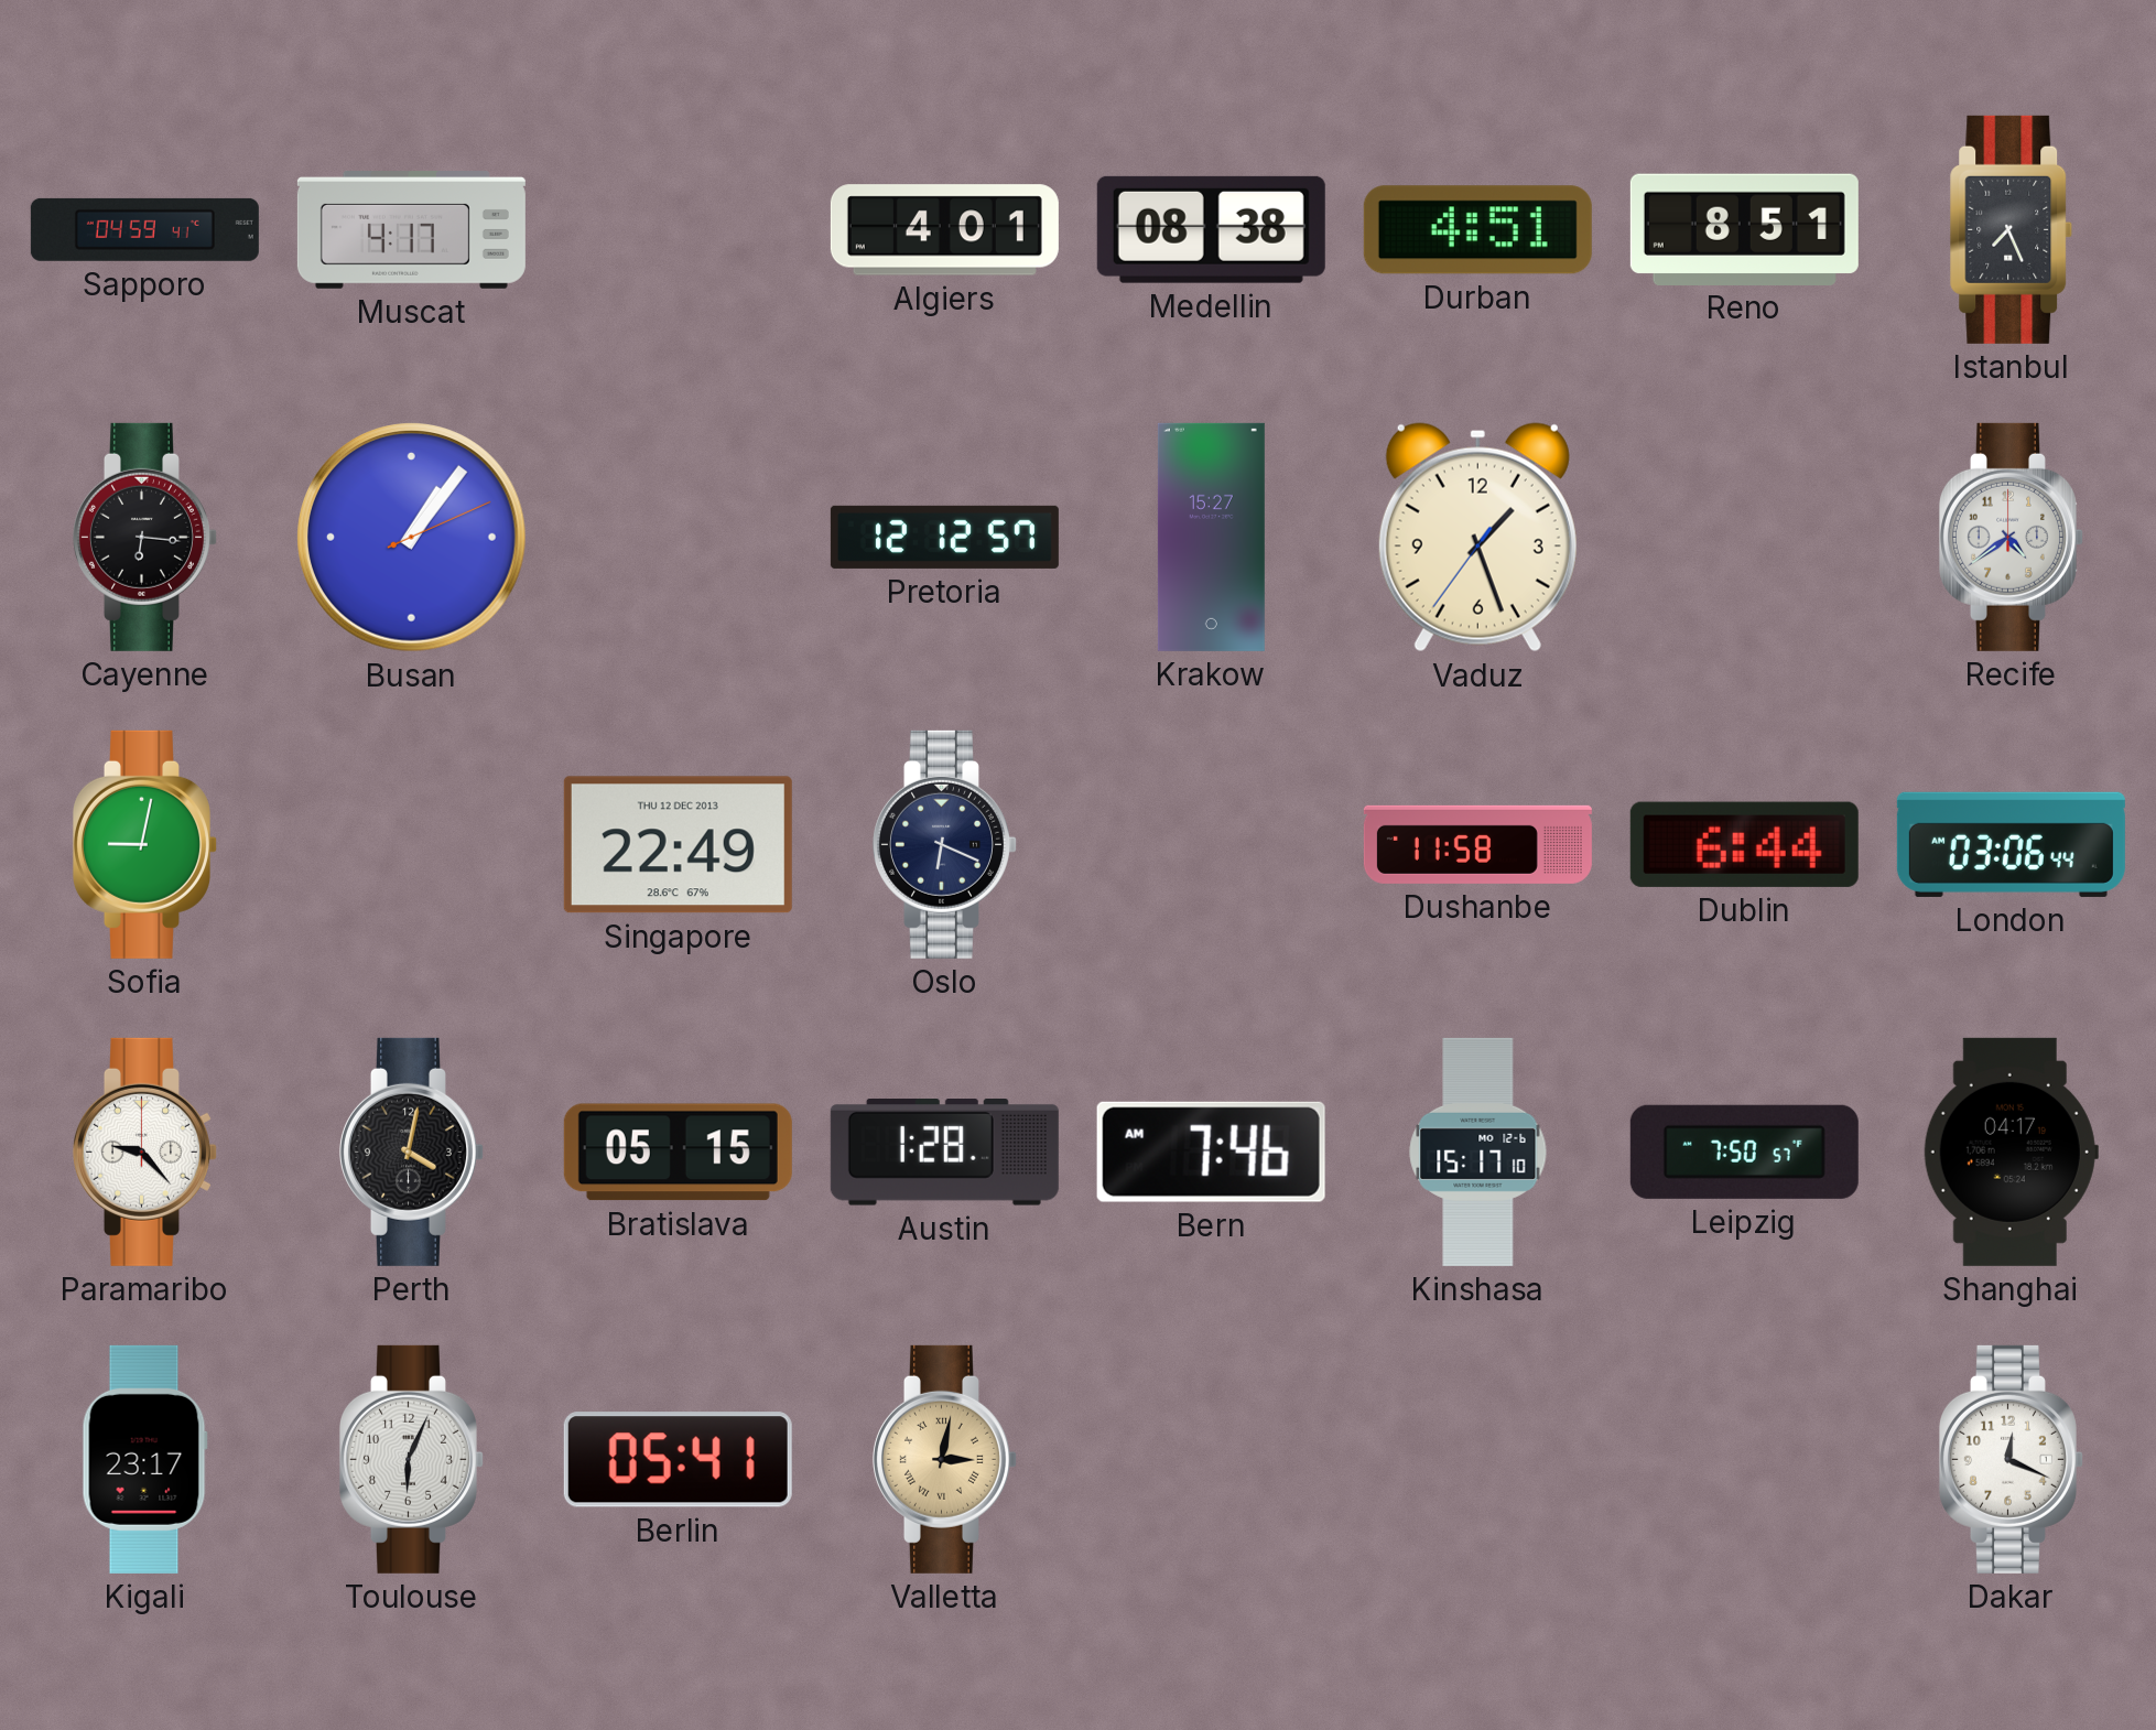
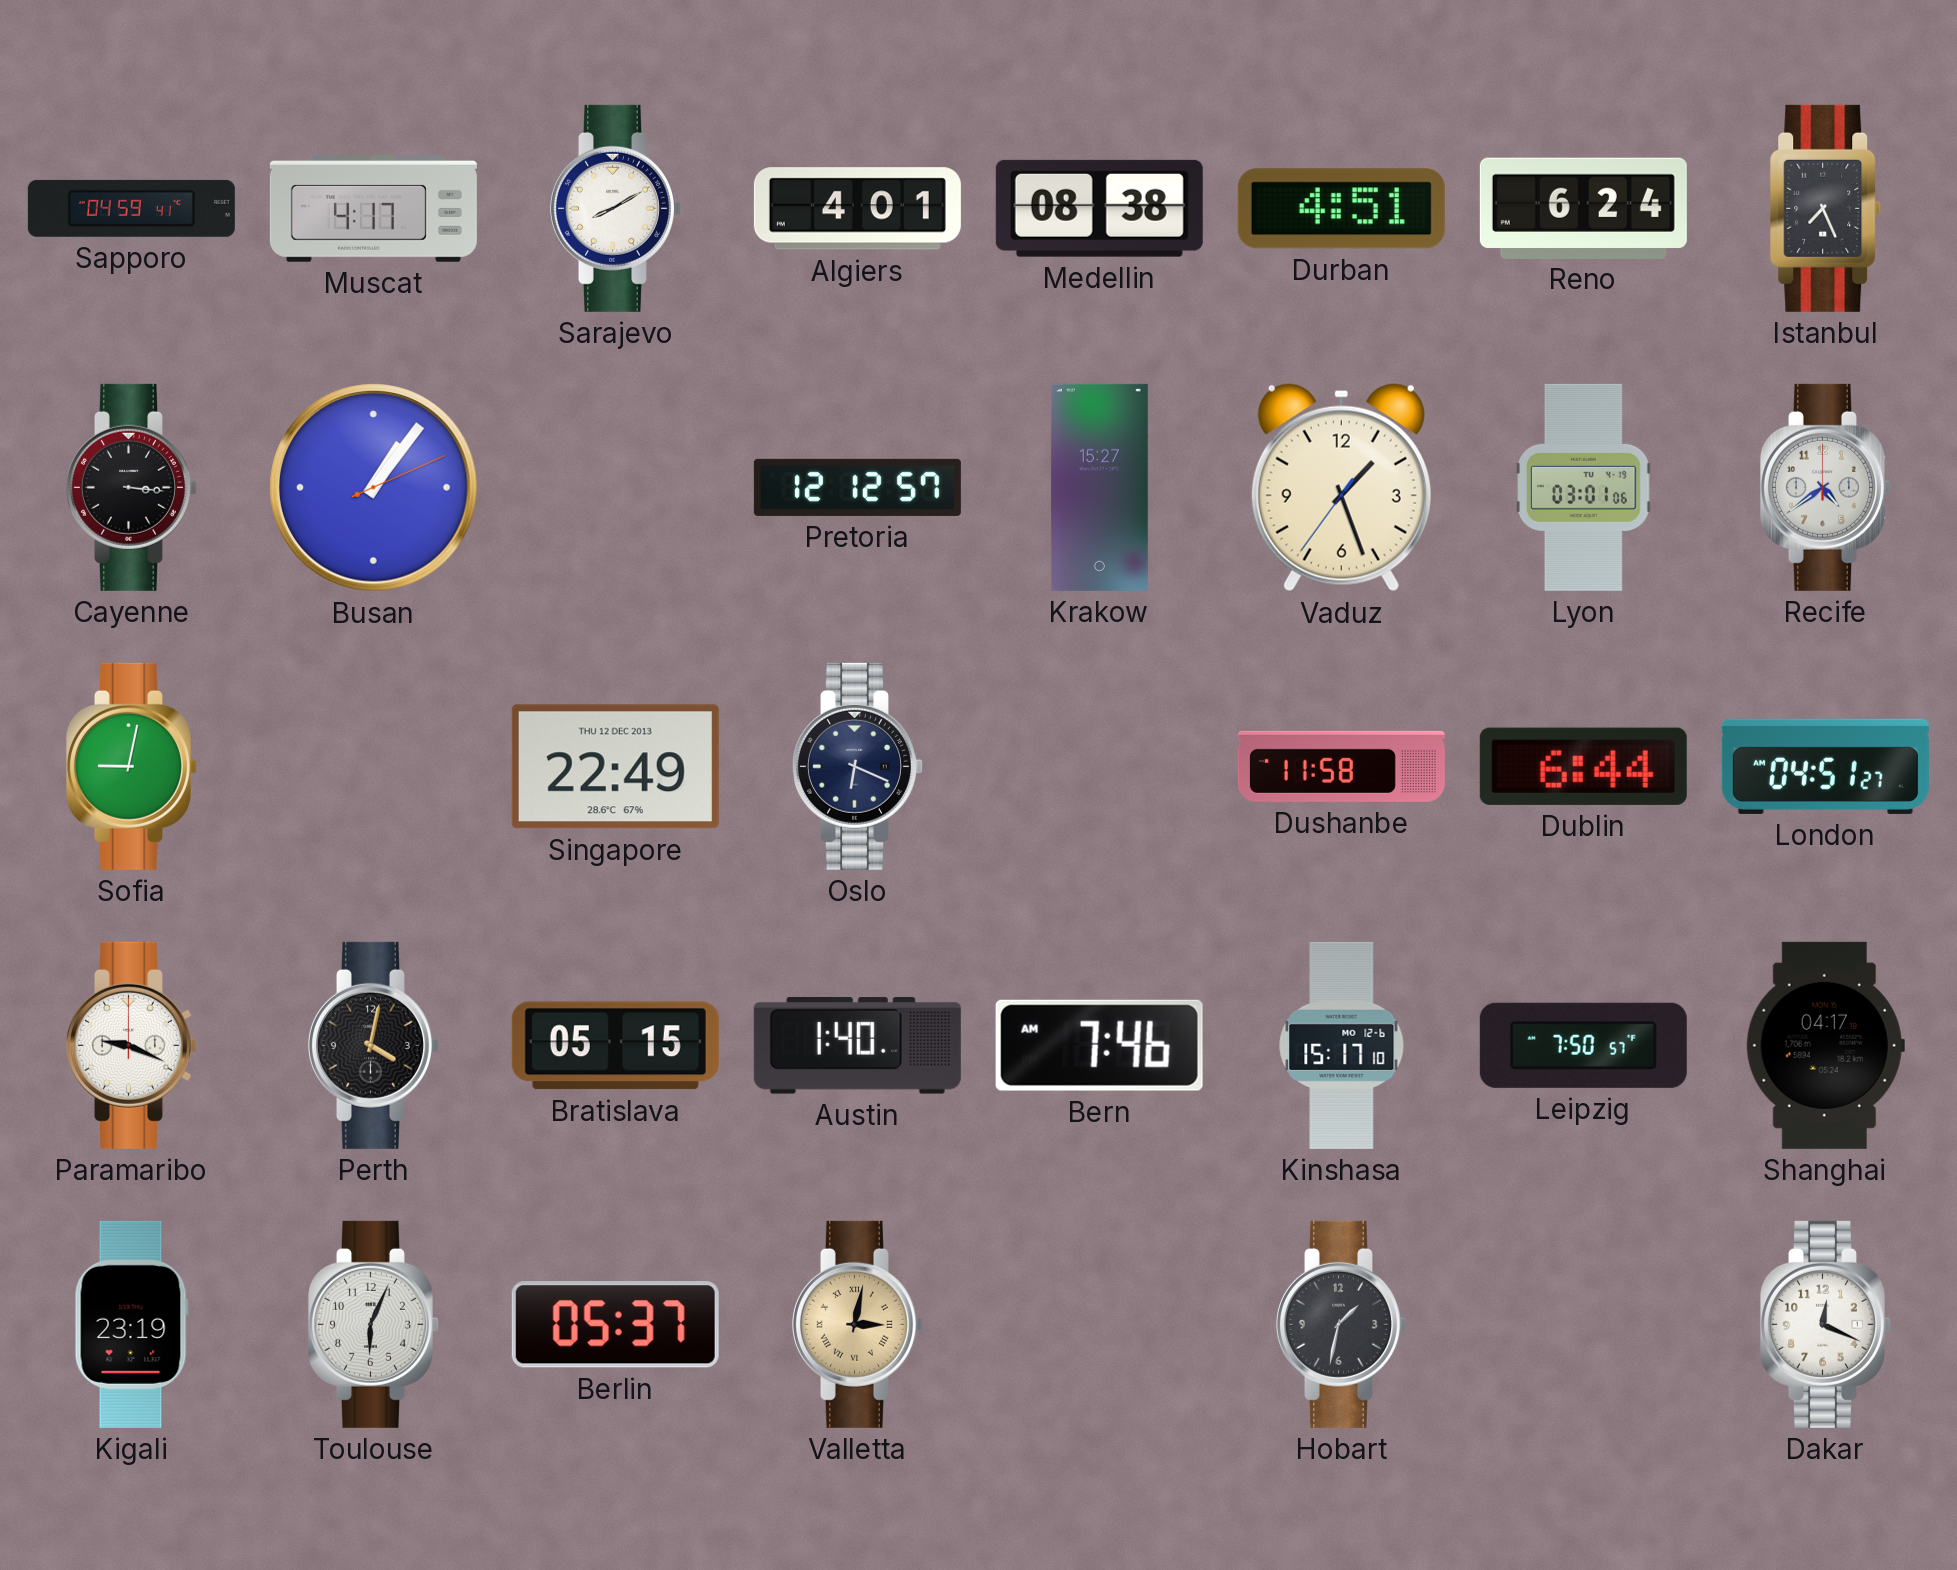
Sarajevo: none -> 8:10 (615, 208)
Reno: 8:51 -> 6:24 (1583, 208)
Cayenne: 6:16 -> 3:16 (131, 487)
Lyon: none -> 03:01 (1584, 487)
London: 03:06 -> 04:51 (1825, 766)
Paramaribo: 9:23 -> 9:19 (131, 1045)
Austin: 1:28 -> 1:40 (857, 1046)
Kigali: 23:17 -> 23:19 (131, 1324)
Berlin: 05:41 -> 05:37 (615, 1325)
Hobart: none -> 1:32 (1341, 1324)
